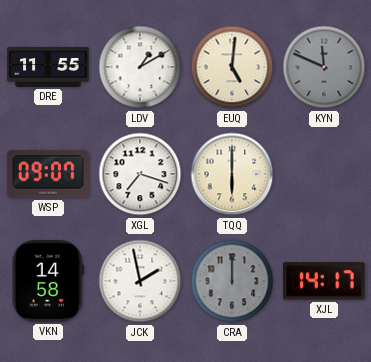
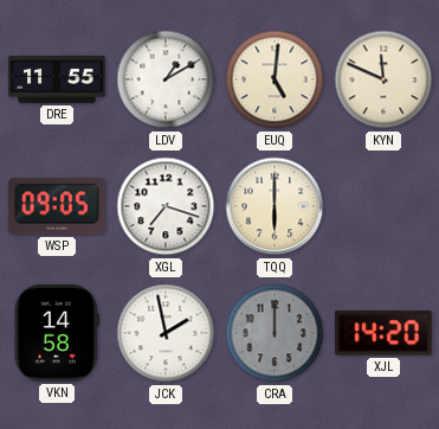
KYN dial: grey -> cream (383, 79)
WSP: 09:07 -> 09:05 (57, 206)
XJL: 14:17 -> 14:20 (385, 333)
